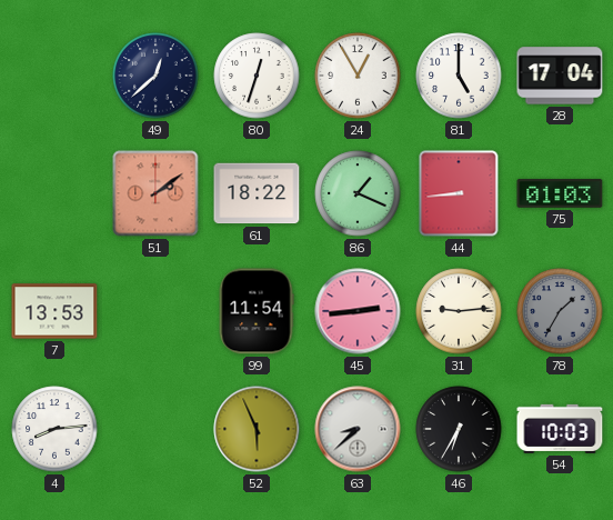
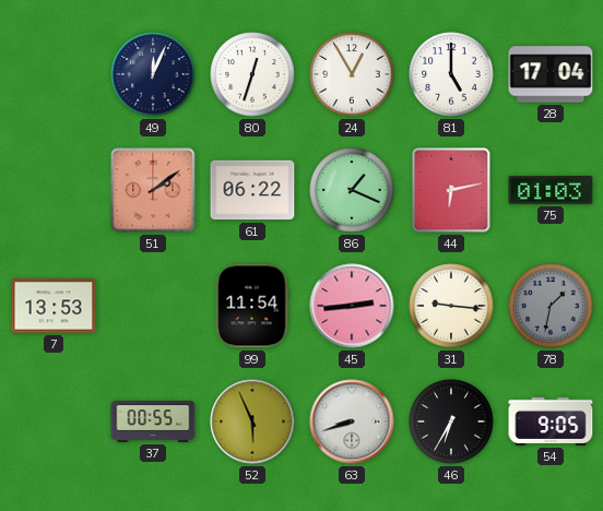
49: 12:38 -> 12:04 (153, 74)
61: 18:22 -> 06:22 (252, 190)
44: 8:44 -> 6:13 (451, 190)
31: 9:14 -> 9:16 (451, 306)
78: 1:35 -> 1:32 (551, 306)
4: 8:14 -> none (54, 429)
37: none -> 00:55 (153, 423)
63: 8:38 -> 8:42 (352, 421)
54: 10:03 -> 9:05 (551, 421)
